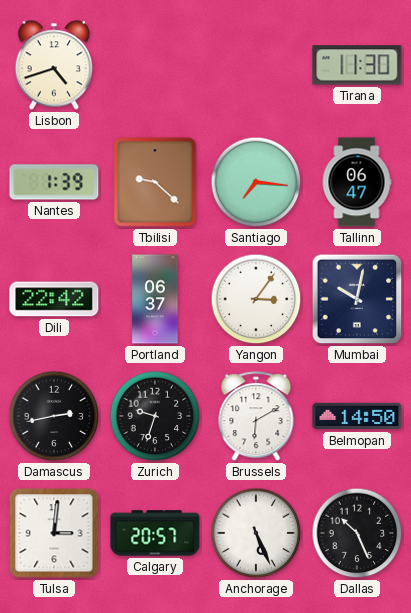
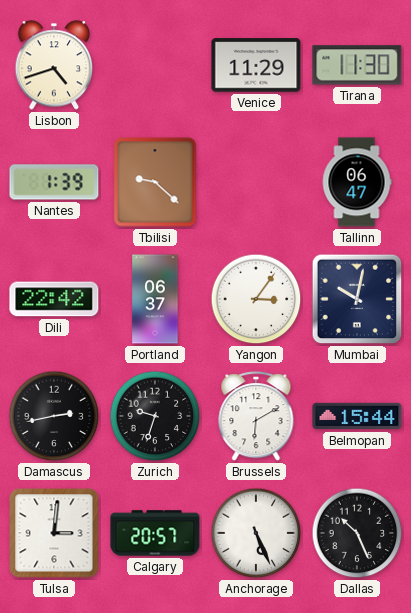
Venice: none -> 11:29 (256, 65)
Santiago: 7:16 -> none (256, 182)
Belmopan: 14:50 -> 15:44 (357, 416)
